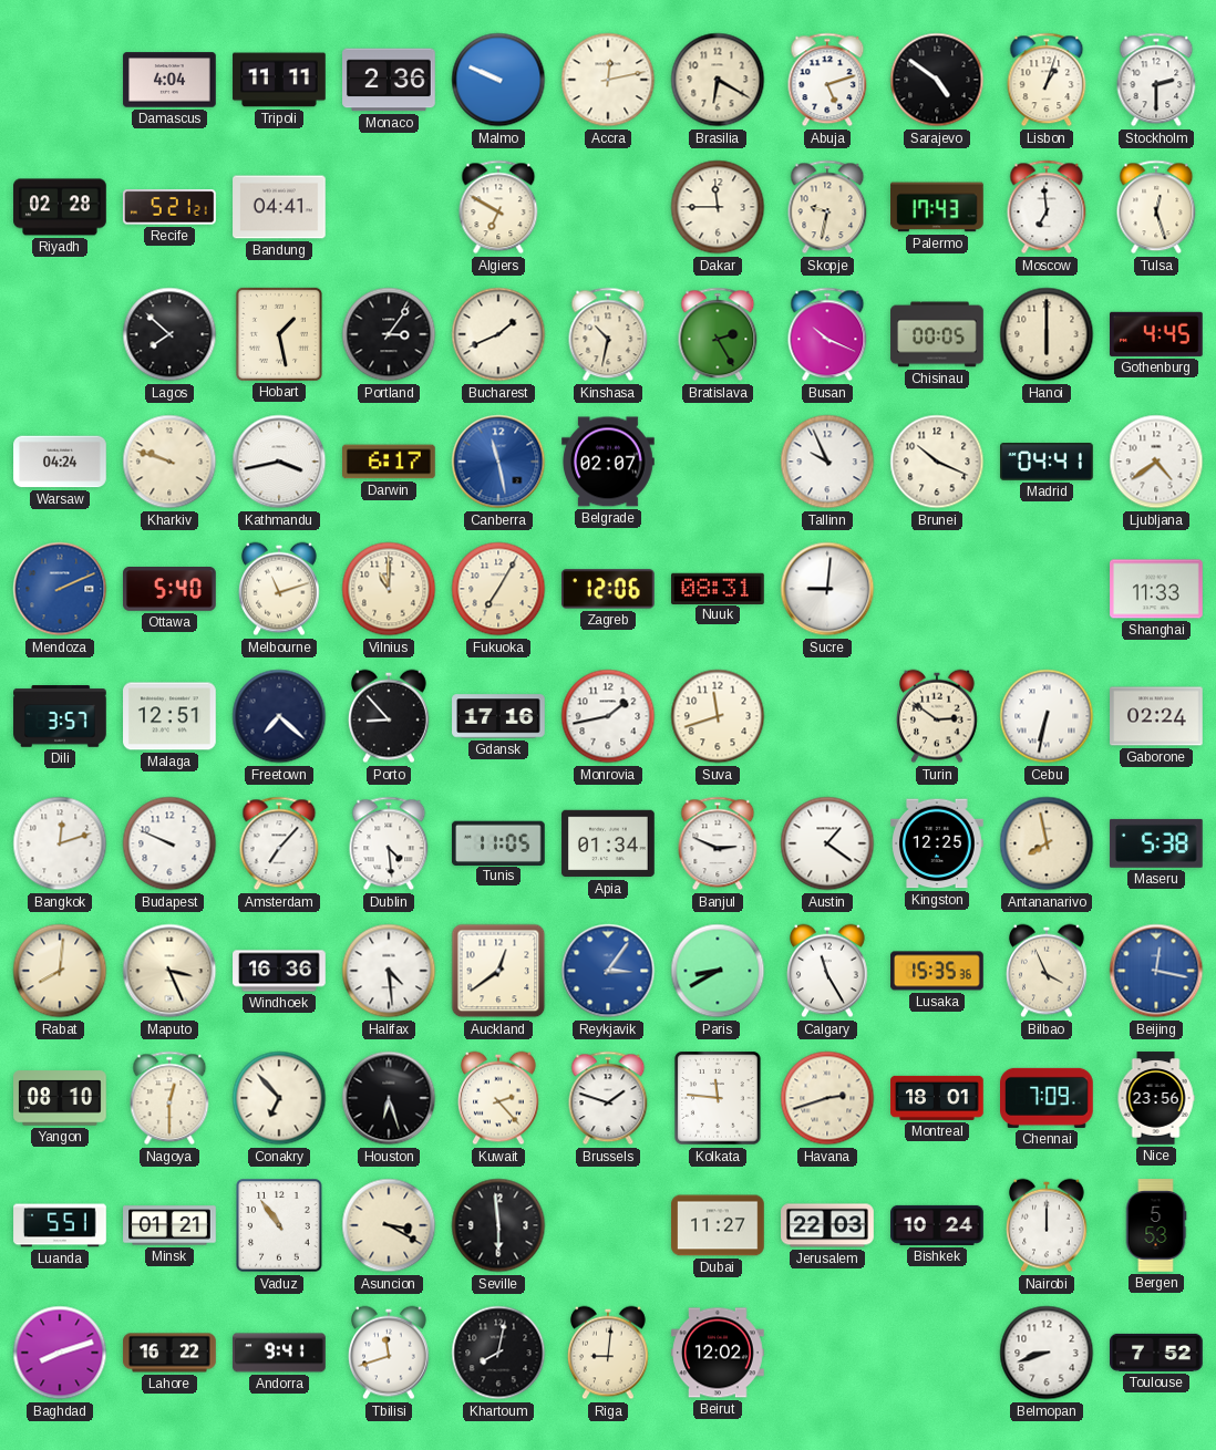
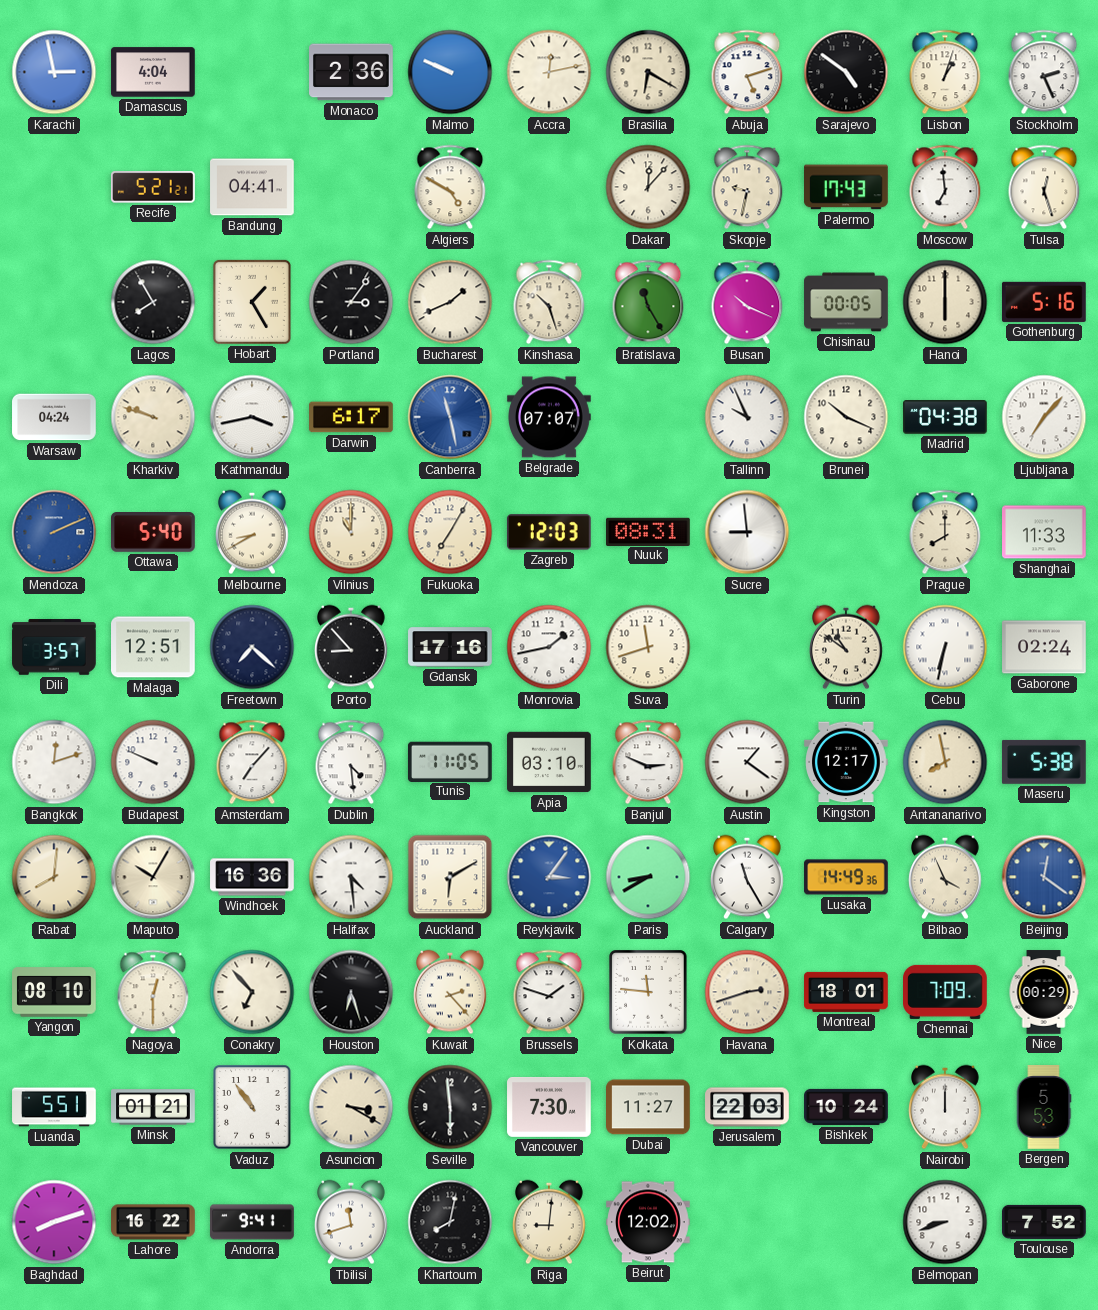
Karachi: none -> 2:58 (54, 72)
Tripoli: 11:11 -> none (279, 80)
Stockholm: 2:30 -> 2:26 (1044, 72)
Riyadh: 02:28 -> none (60, 207)
Algiers: 6:50 -> 4:50 (450, 187)
Dakar: 11:45 -> 12:07 (648, 187)
Lagos: 7:52 -> 7:55 (153, 302)
Hobart: 1:28 -> 1:25 (252, 302)
Kinshasa: 10:32 -> 10:27 (549, 302)
Bratislava: 2:25 -> 11:25 (648, 302)
Gothenburg: 4:45 -> 5:16 (1045, 302)
Belgrade: 02:07 -> 07:07 (549, 417)
Madrid: 04:41 -> 04:38 (945, 417)
Ljubljana: 4:39 -> 7:07 (1044, 417)
Melbourne: 11:12 -> 8:40 (253, 532)
Zagreb: 12:06 -> 12:03 (549, 532)
Sucre: 9:01 -> 8:59 (747, 532)
Prague: none -> 8:00 (945, 532)
Turin: 2:51 -> 10:51 (847, 647)
Apia: 01:34 -> 03:10 (549, 762)
Kingston: 12:25 -> 12:17 (847, 762)
Maputo: 3:26 -> 10:05 (153, 877)
Auckland: 12:39 -> 6:10 (450, 877)
Lusaka: 15:35 -> 14:49 (846, 877)
Beijing: 12:17 -> 12:21 (1044, 877)
Nice: 23:56 -> 00:29 (1044, 992)
Vancouver: none -> 7:30 (549, 1107)
